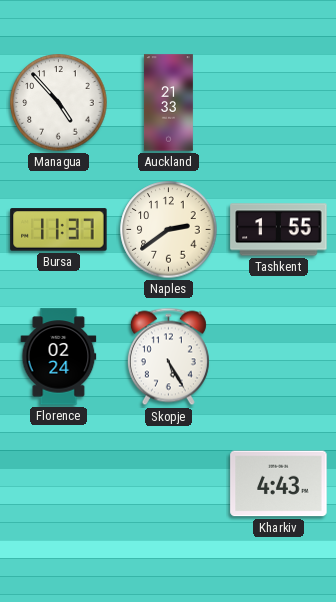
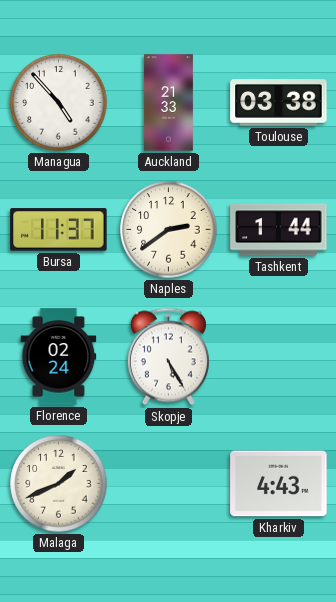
Toulouse: none -> 03:38 (279, 103)
Tashkent: 1:55 -> 1:44 (279, 230)
Malaga: none -> 1:41 (59, 484)
